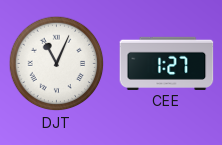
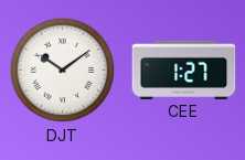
DJT: 11:04 -> 10:09 (63, 71)
